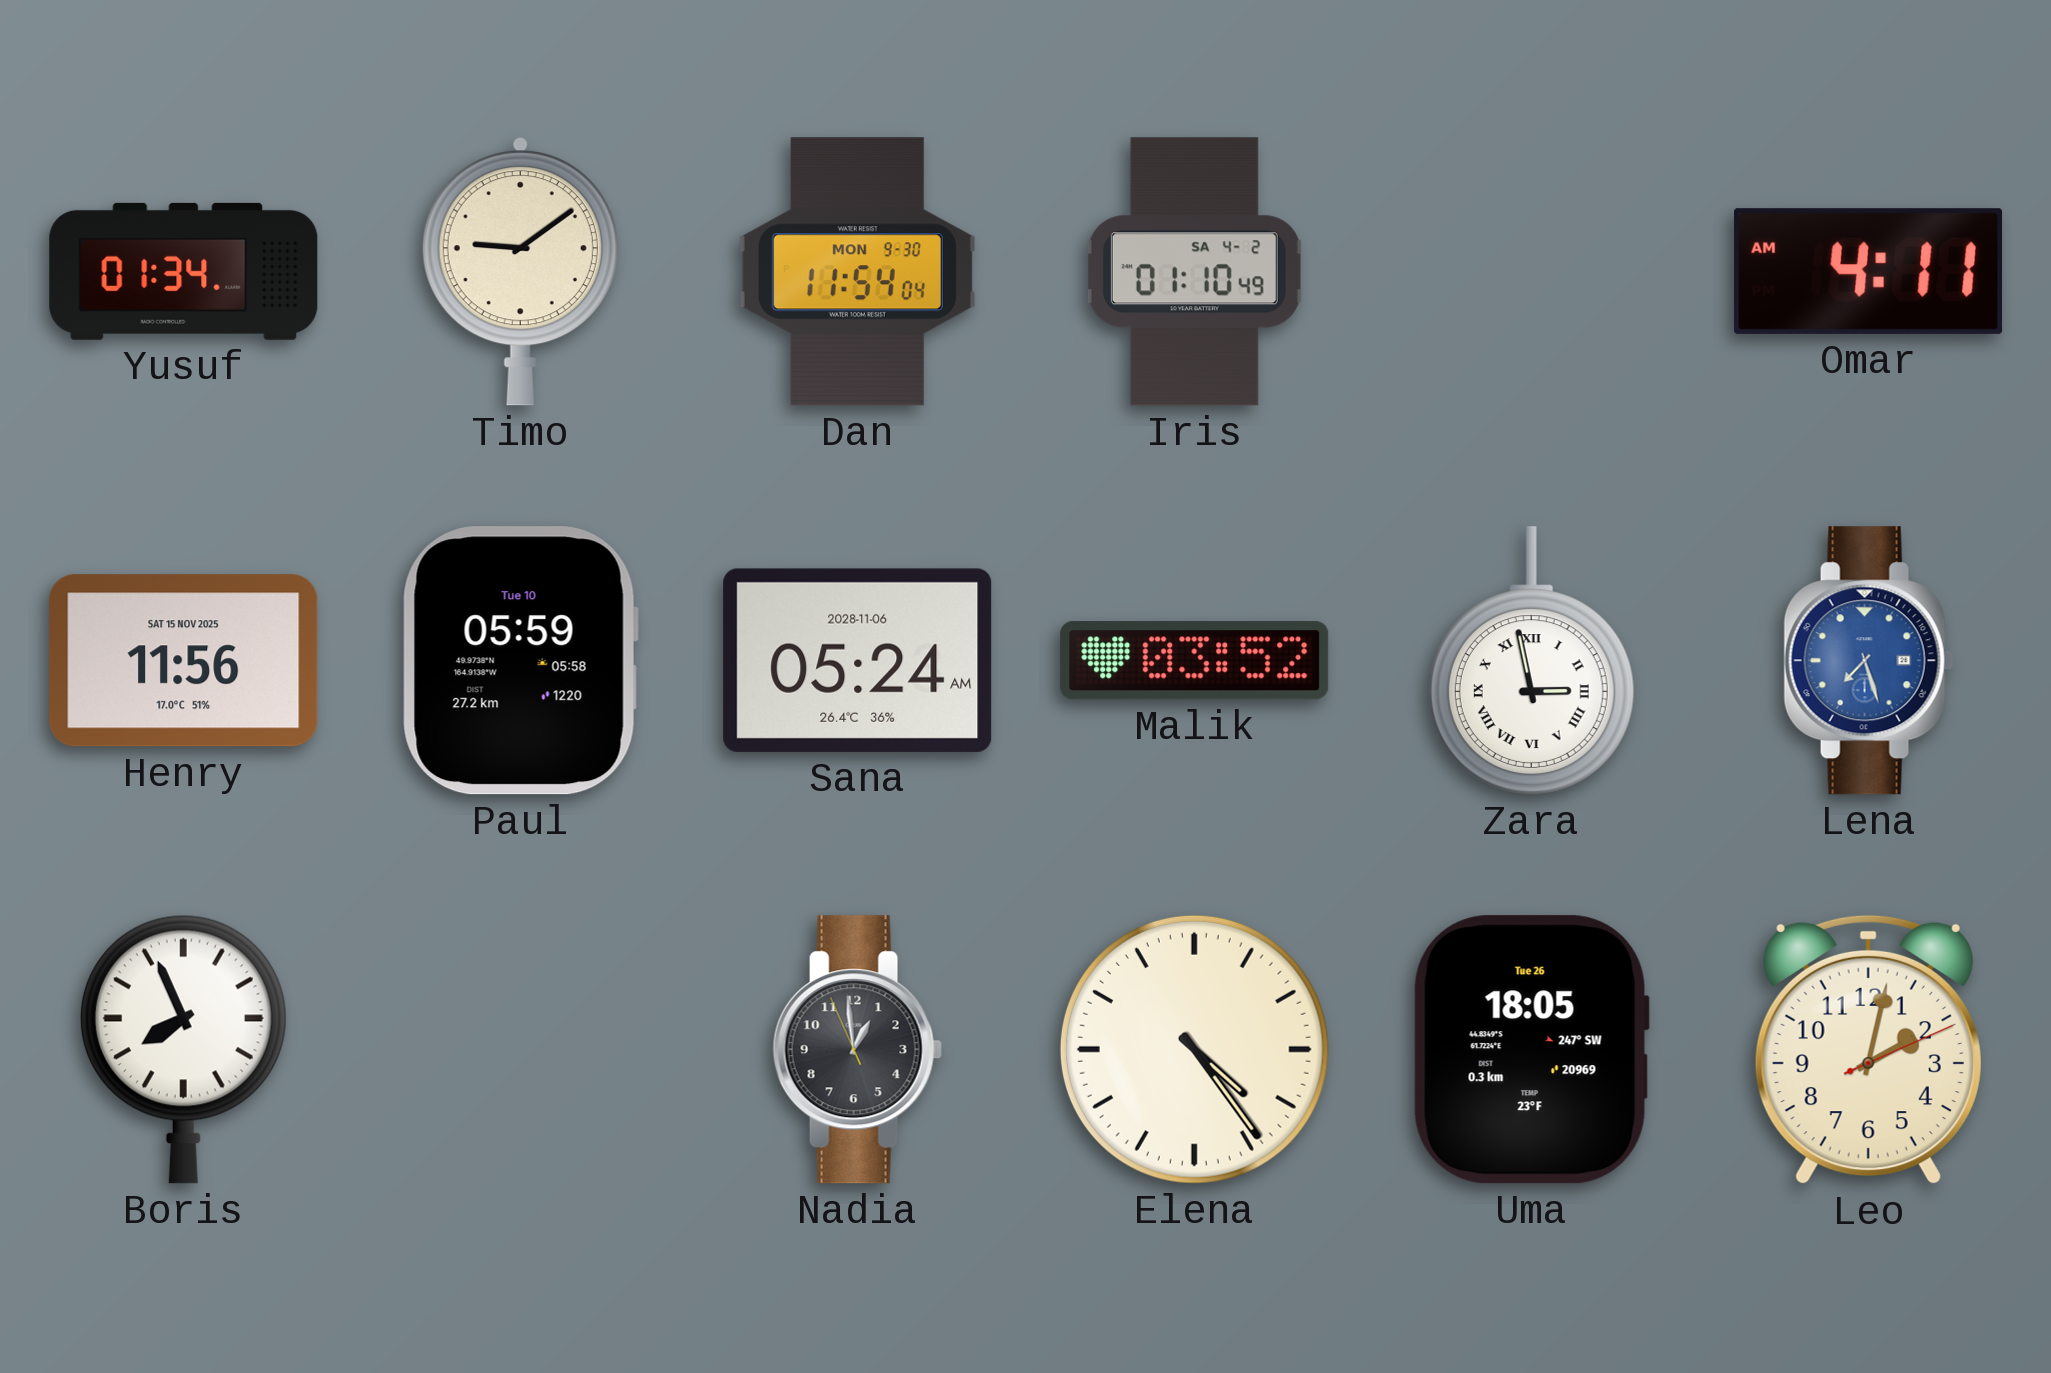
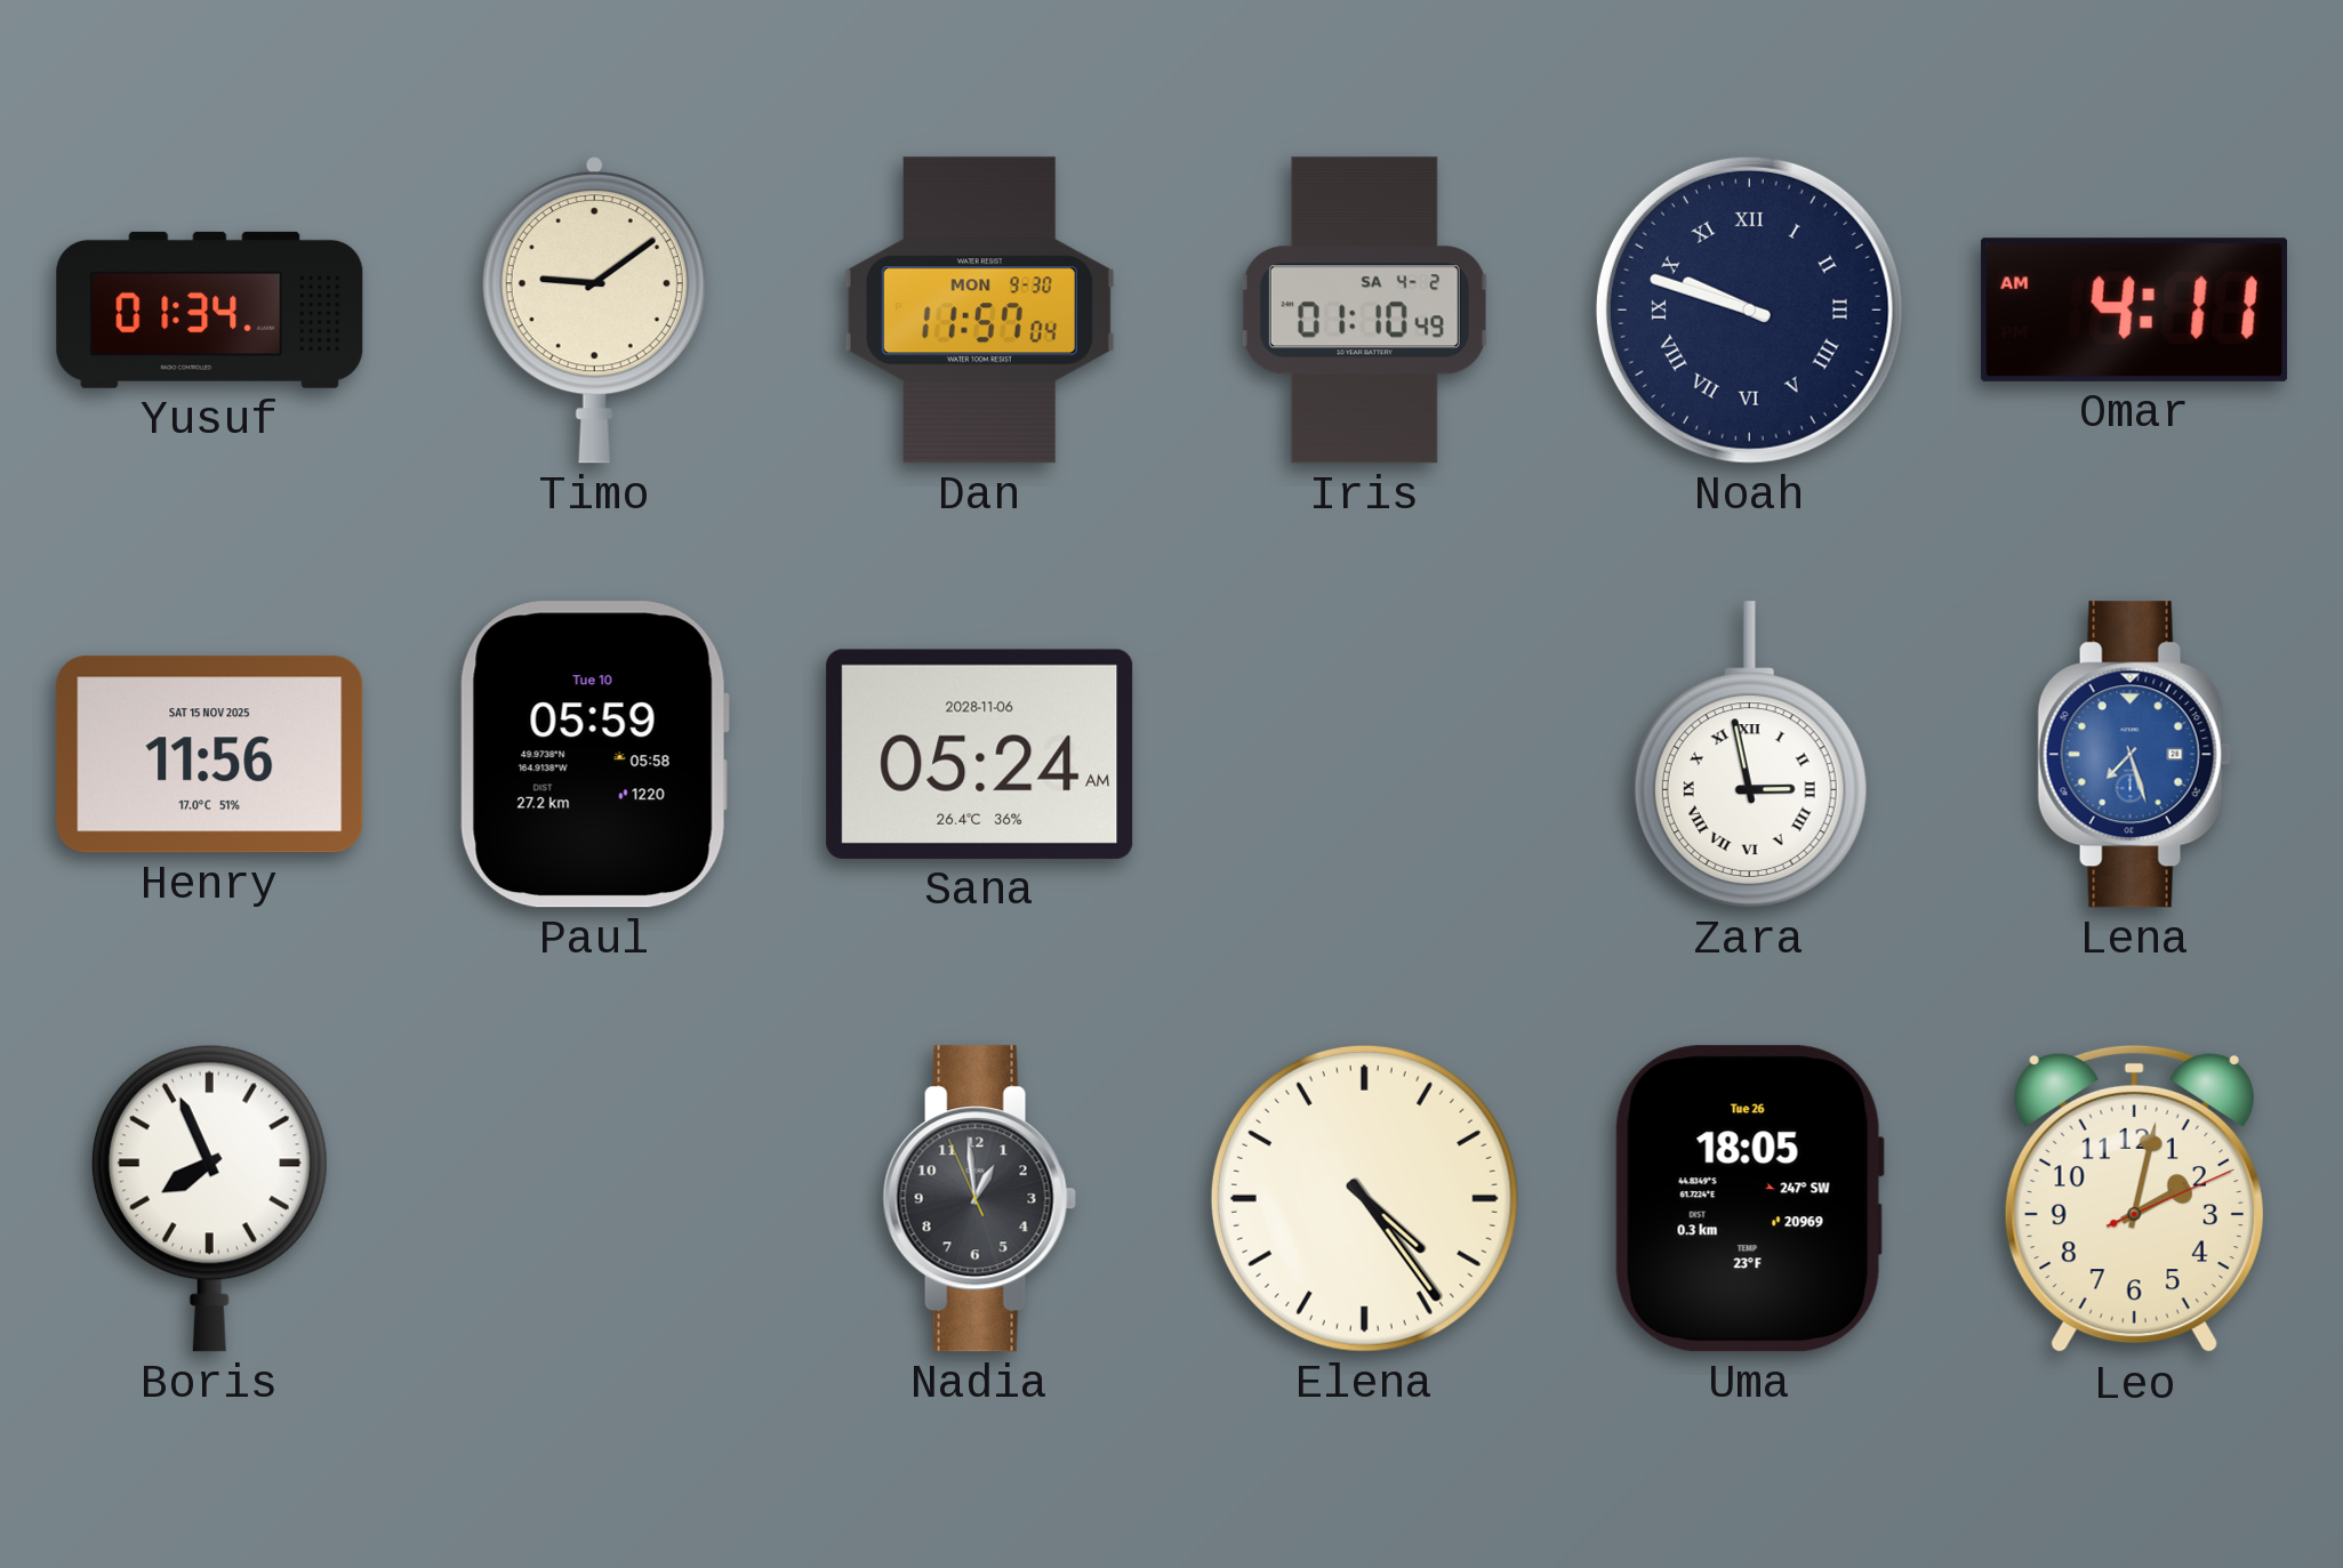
Dan: 11:54 -> 11:57 (979, 311)
Noah: none -> 9:48 (1749, 309)
Malik: 03:52 -> none (1195, 661)
